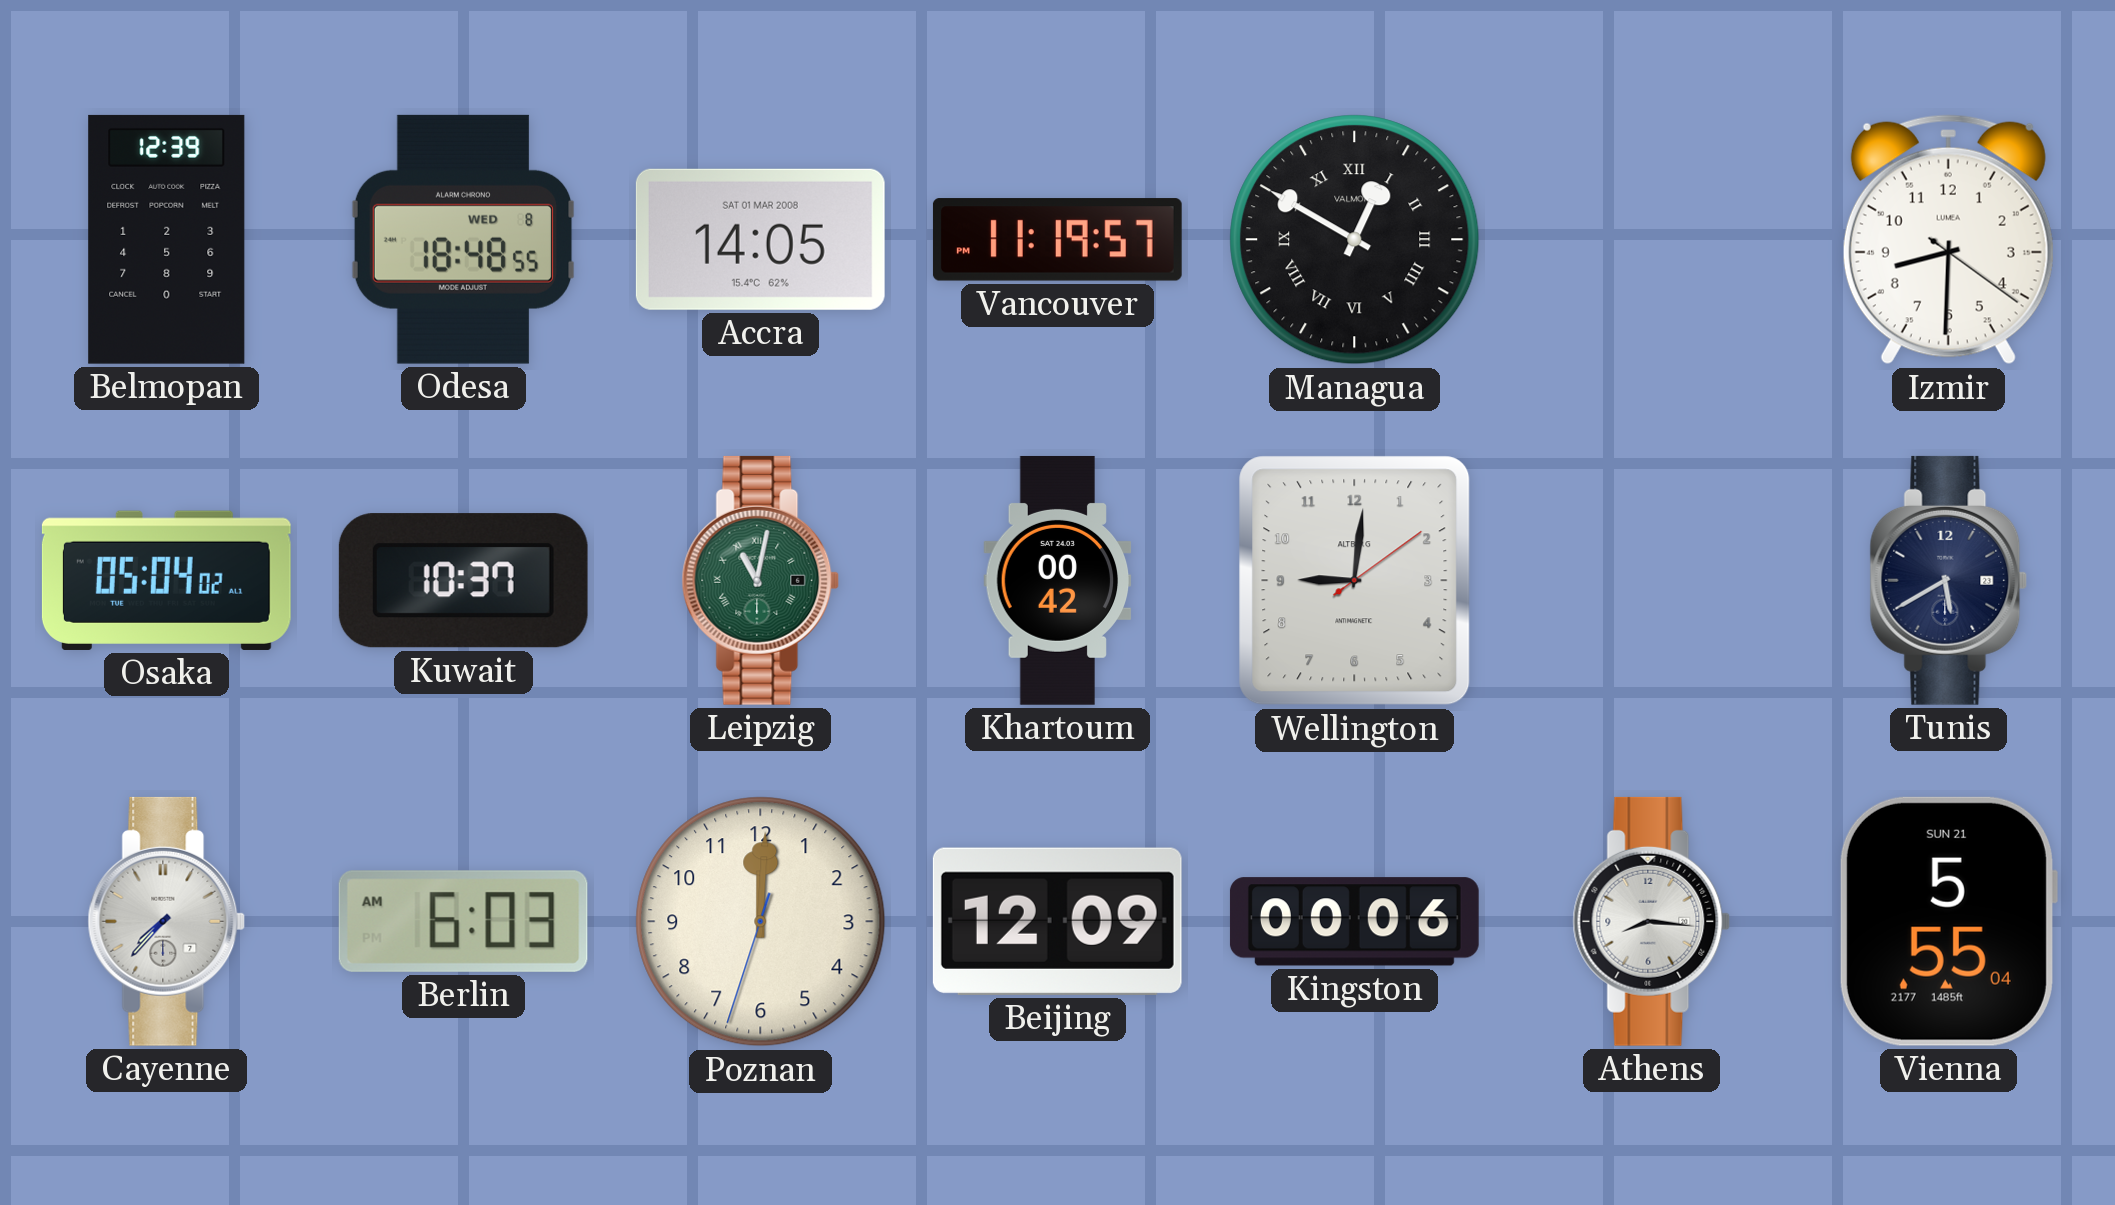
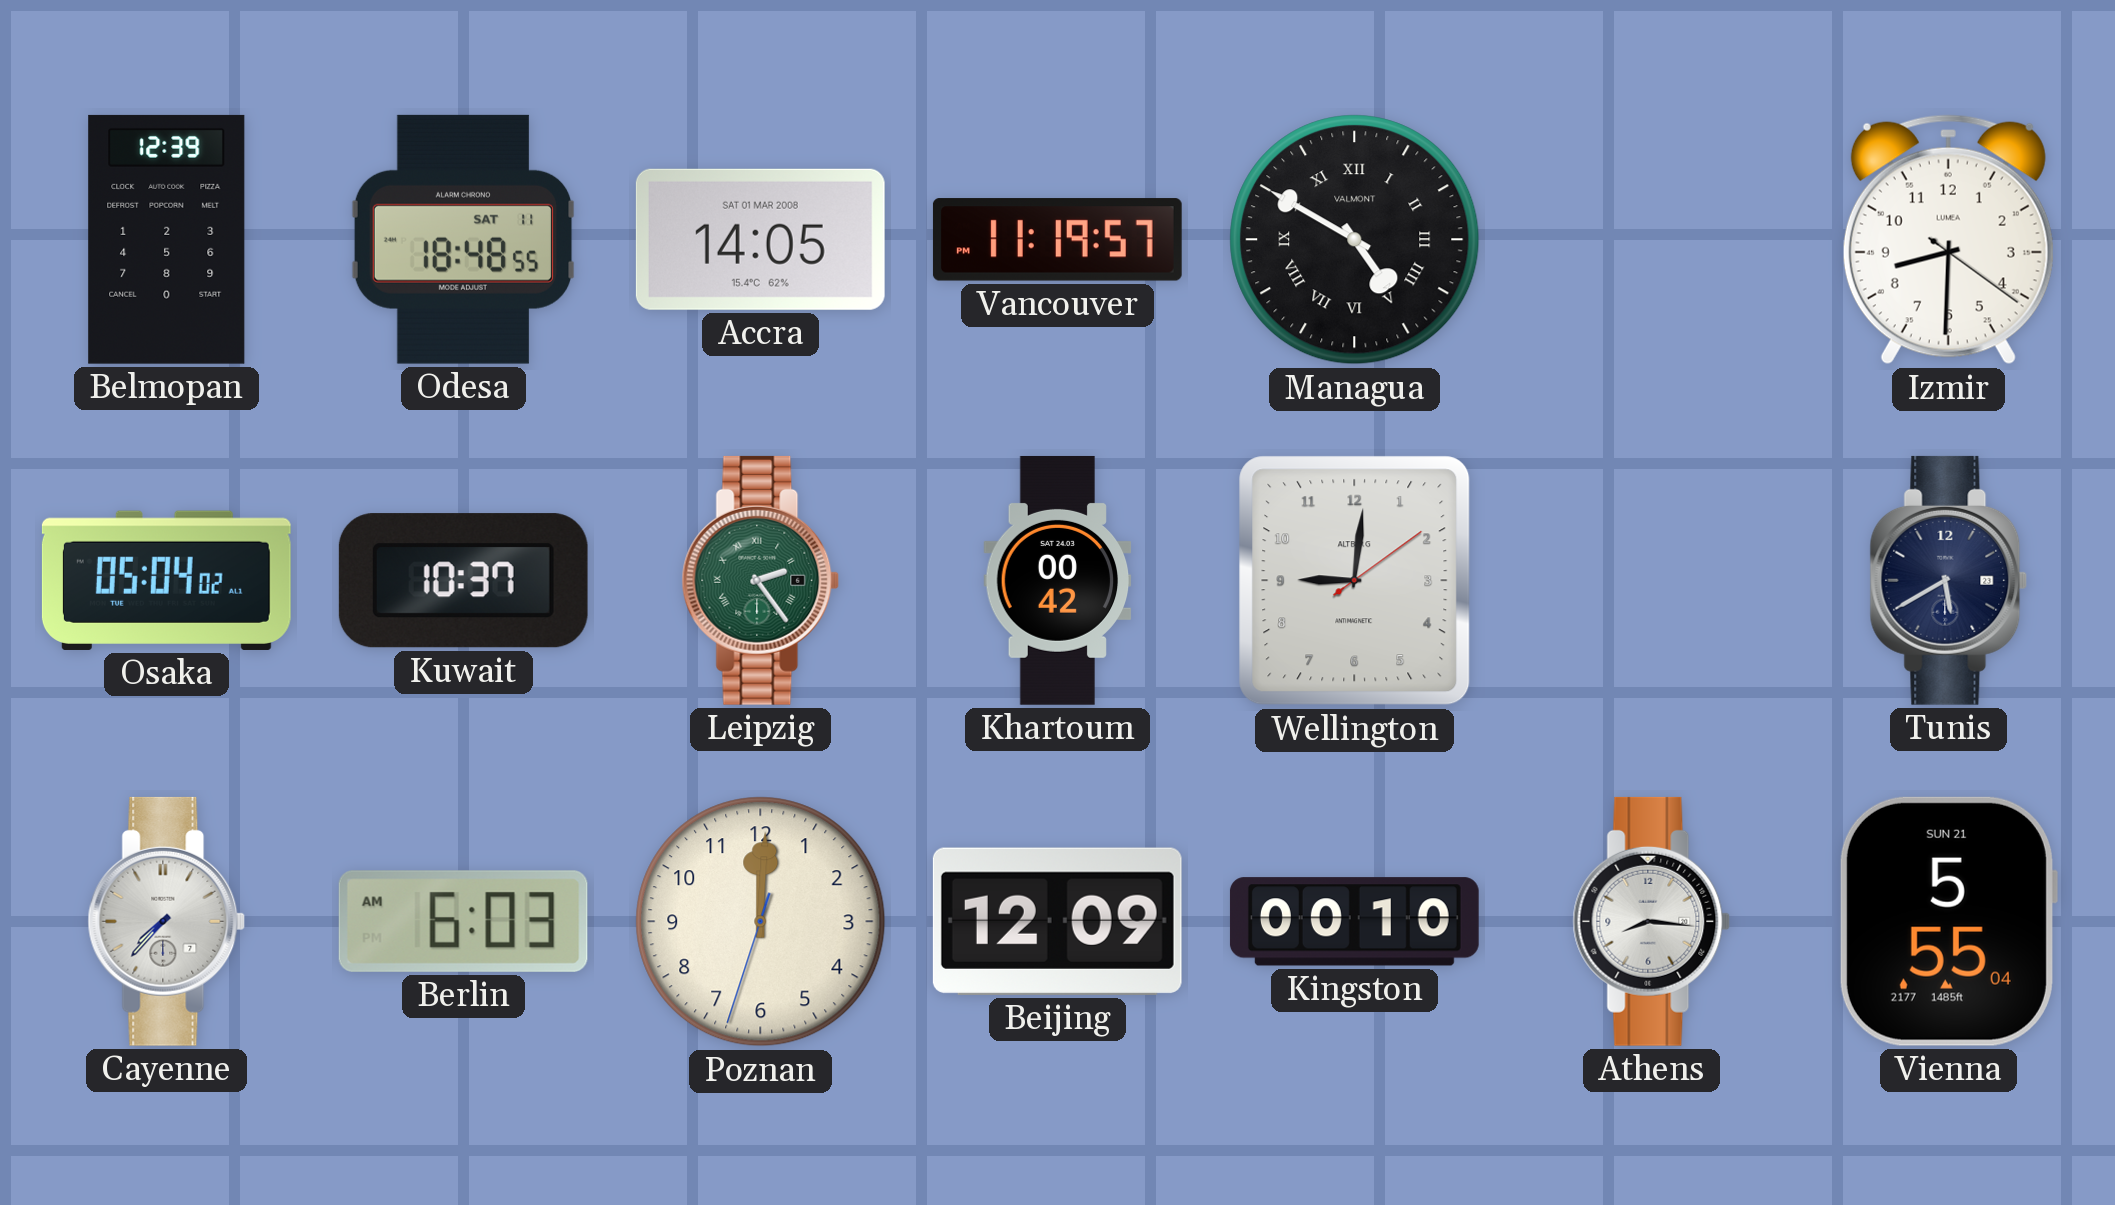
Odesa date: WED 8 -> SAT 11 (464, 239)
Managua: 12:50 -> 4:50 (1355, 240)
Leipzig: 11:02 -> 2:24 (761, 580)
Kingston: 00:06 -> 00:10 (1354, 922)
